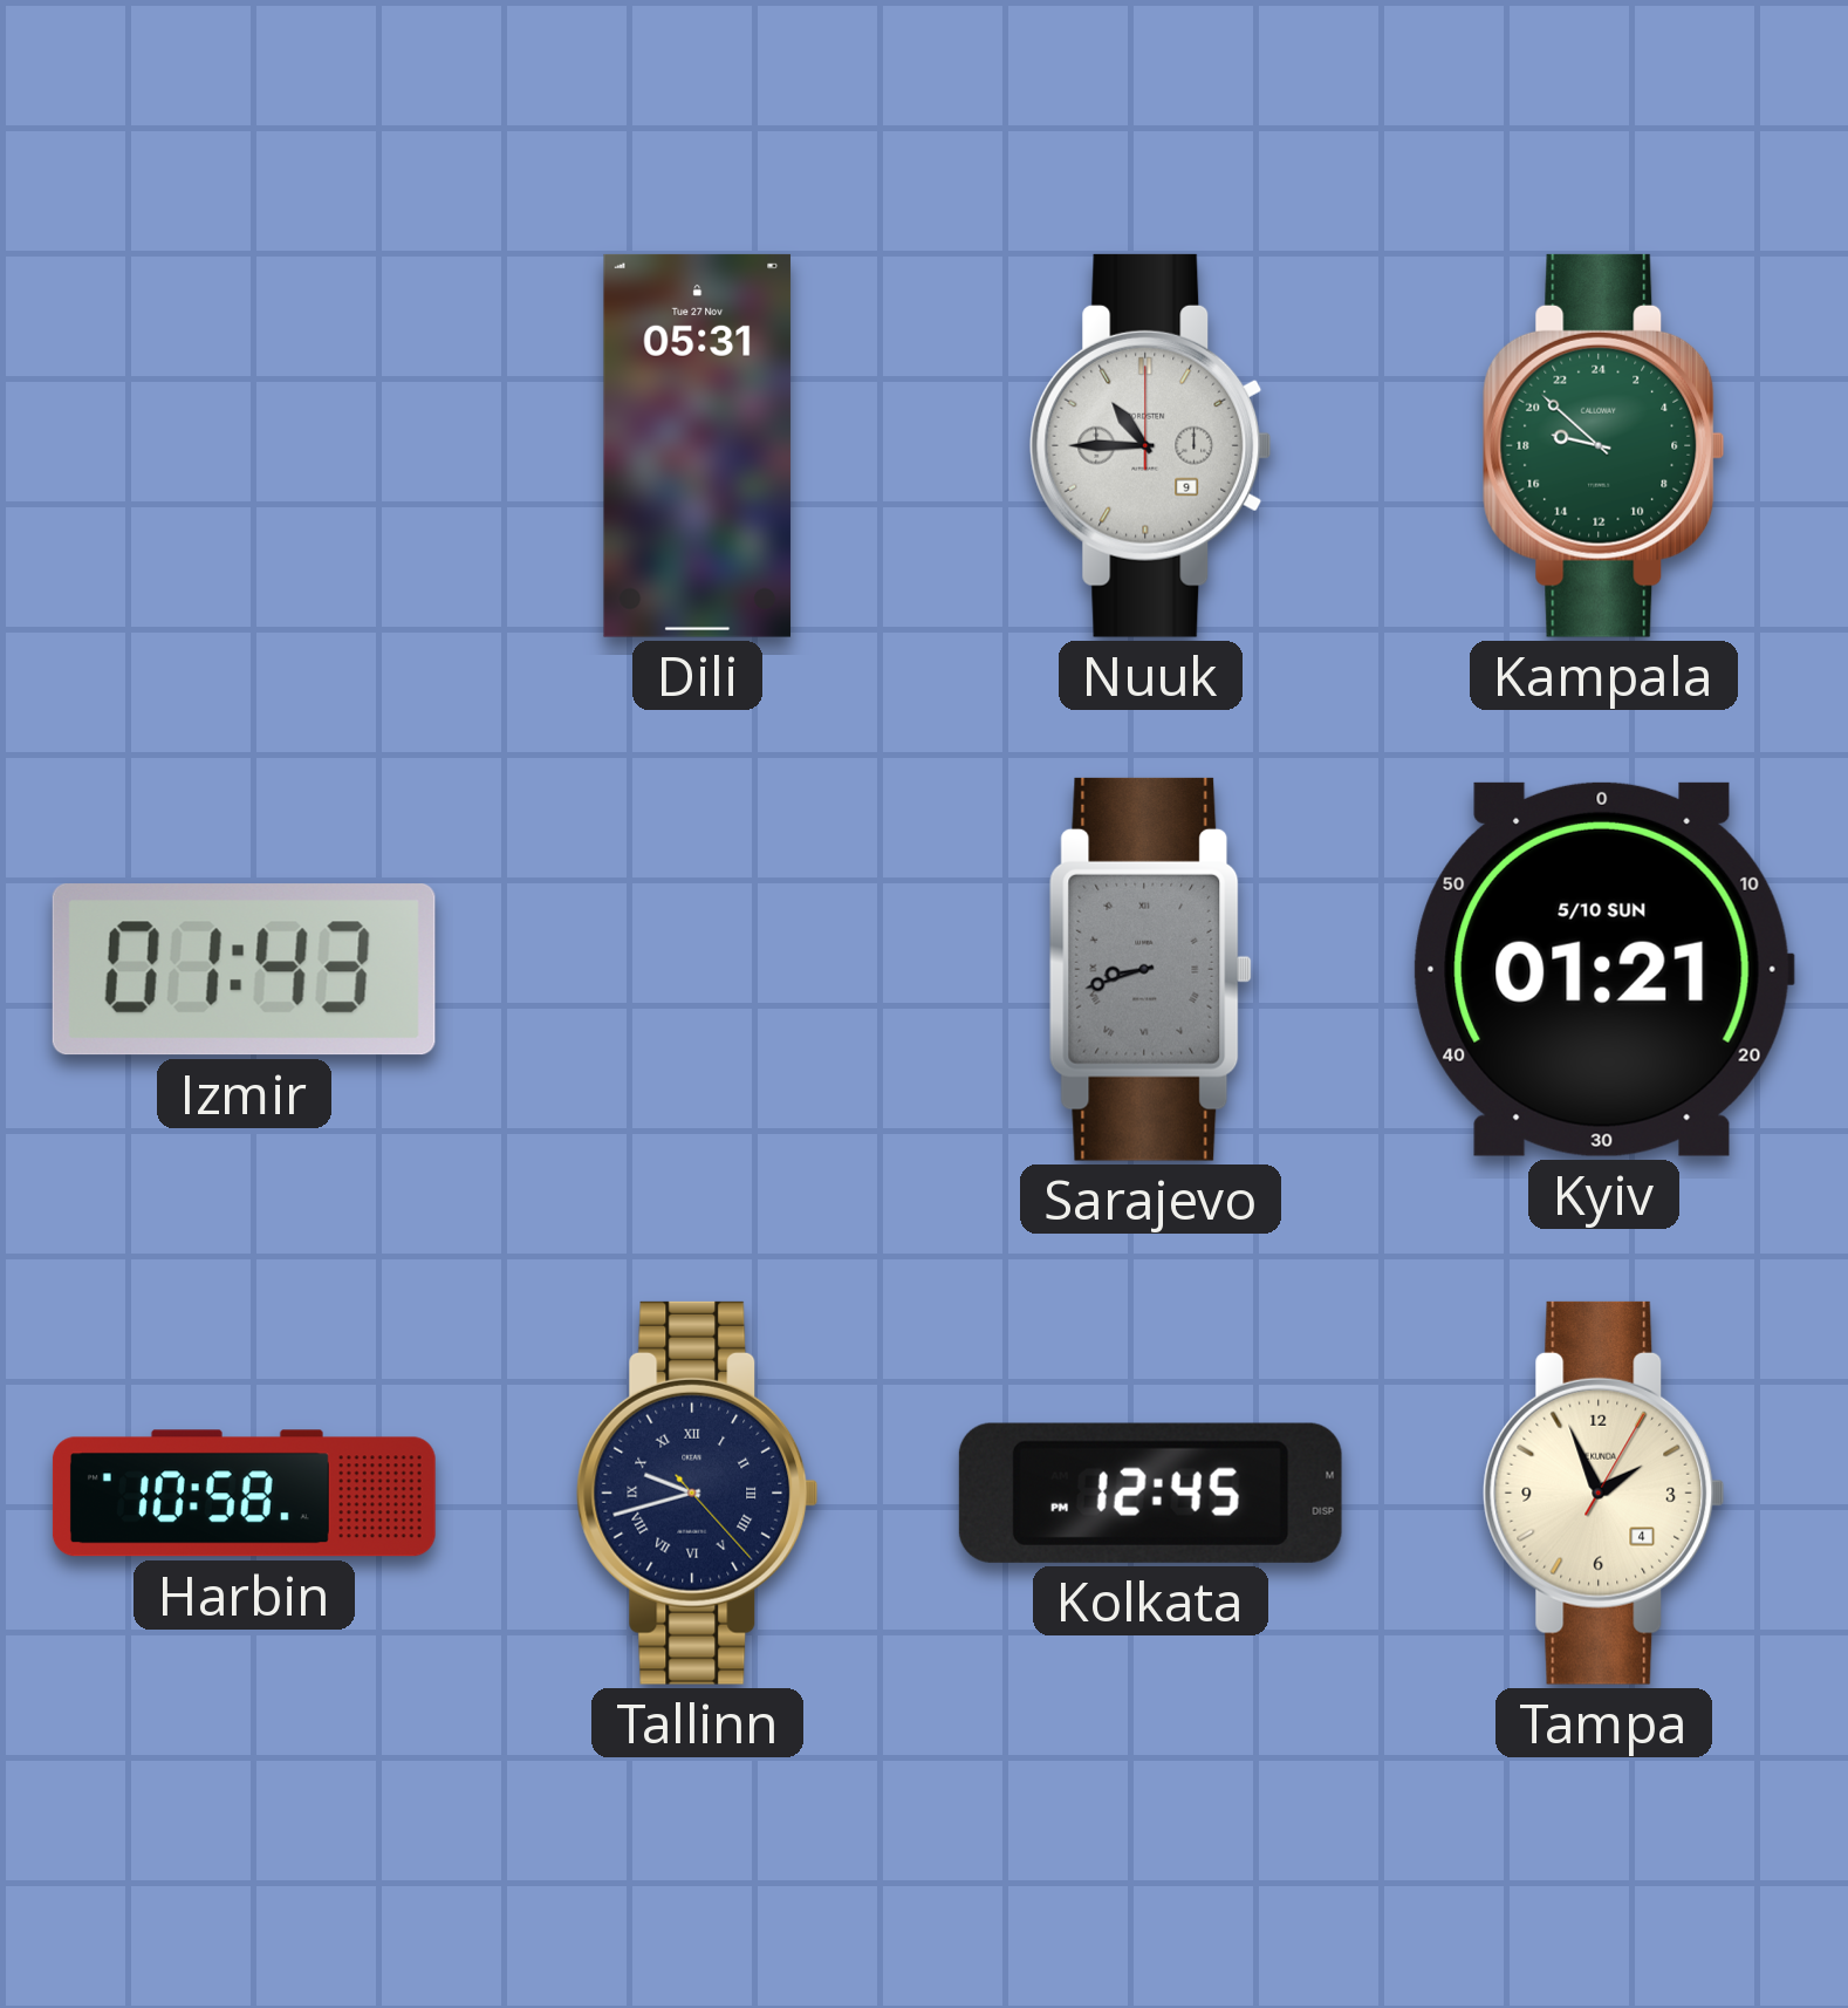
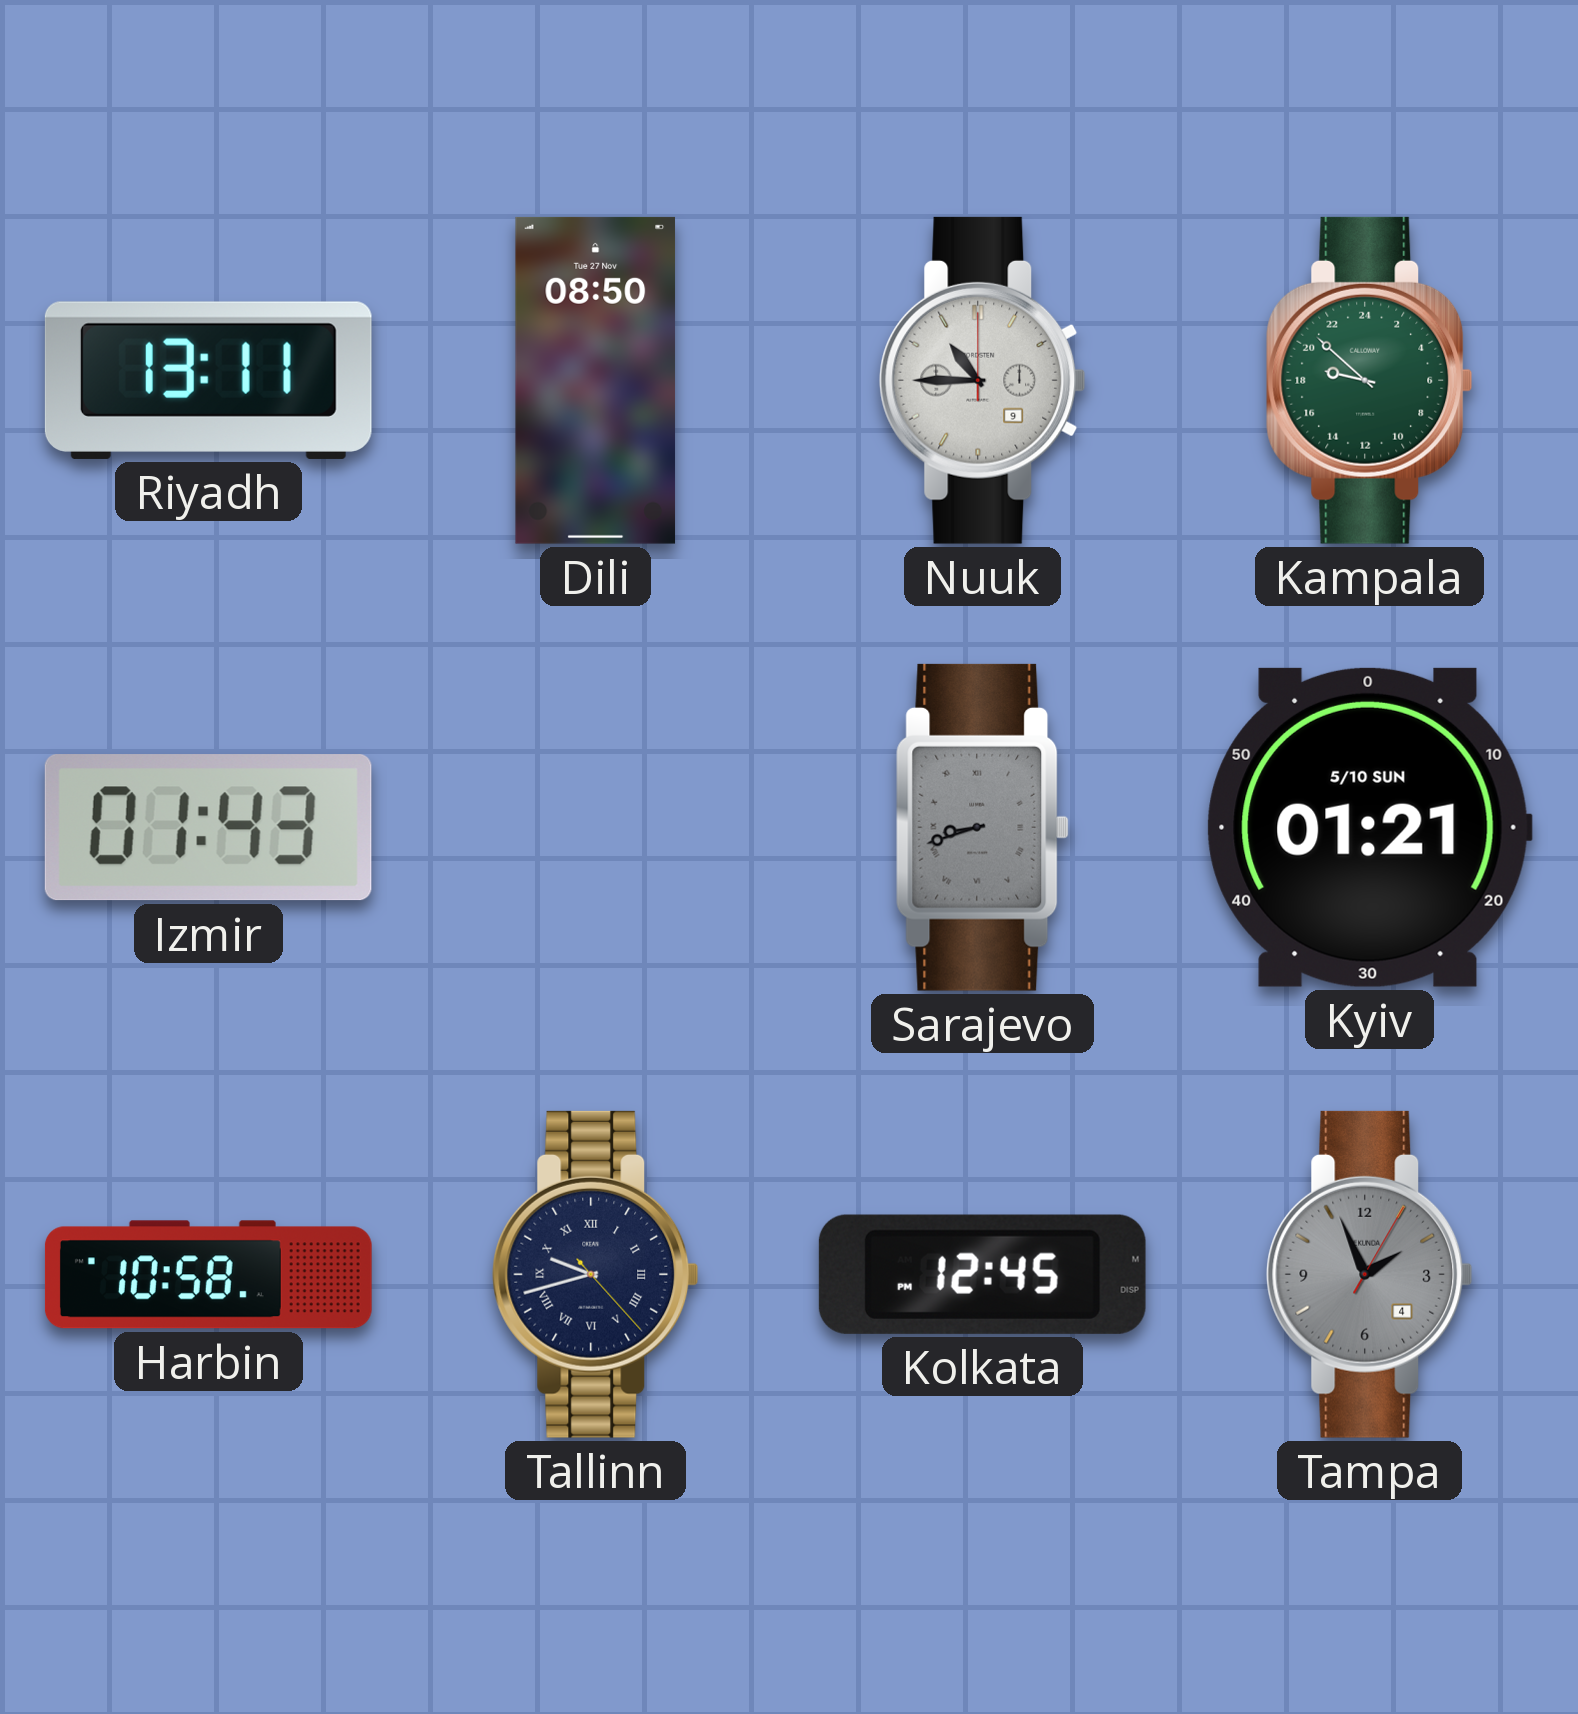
Riyadh: none -> 13:11 (208, 380)
Dili: 05:31 -> 08:50 (596, 380)
Tampa dial: cream -> grey (1370, 1274)
